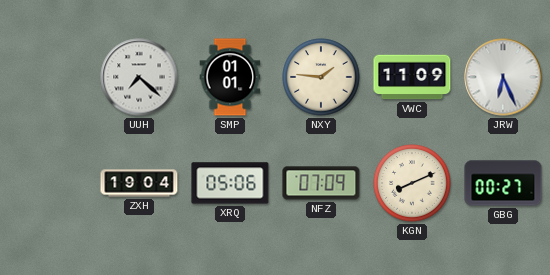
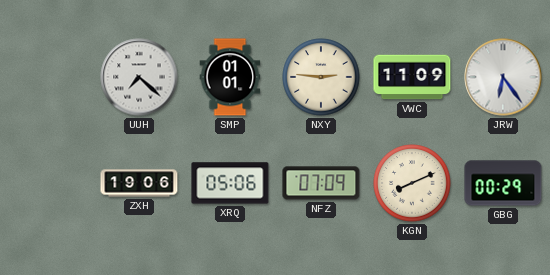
NXY: 1:46 -> 2:46 (321, 77)
JRW: 6:26 -> 6:24 (503, 77)
ZXH: 19:04 -> 19:06 (139, 183)
GBG: 00:27 -> 00:29 (503, 183)
